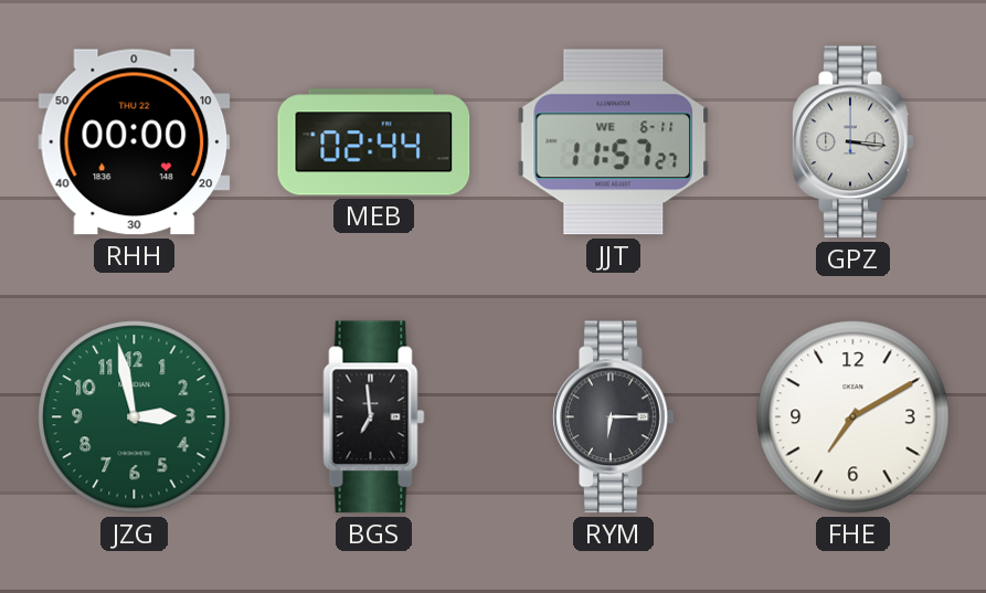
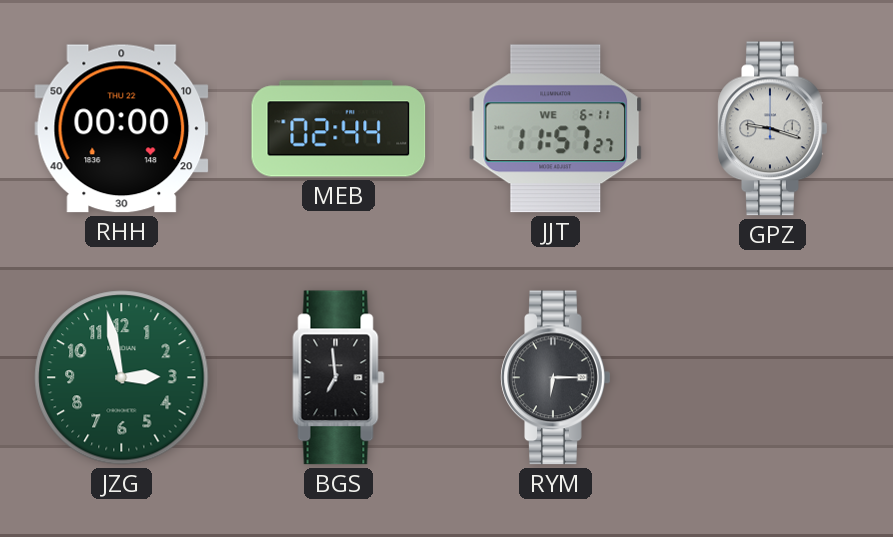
GPZ: 3:16 -> 9:18 (773, 129)
FHE: 7:10 -> none (854, 417)
